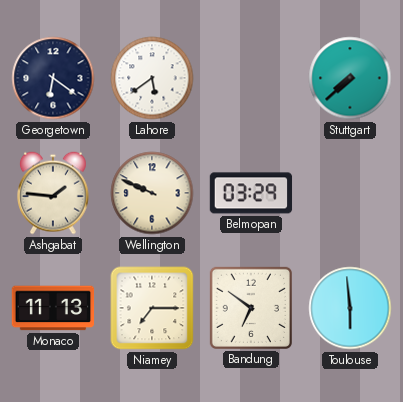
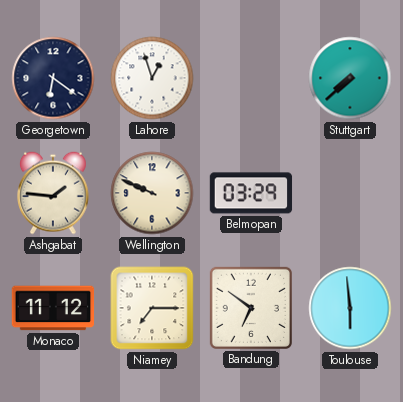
Lahore: 5:39 -> 12:57 (152, 78)
Monaco: 11:13 -> 11:12 (53, 308)
